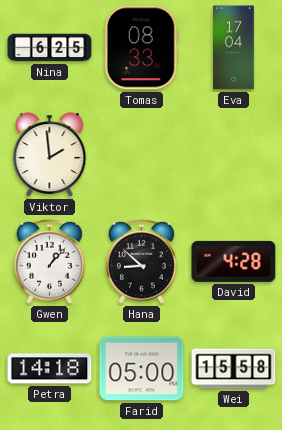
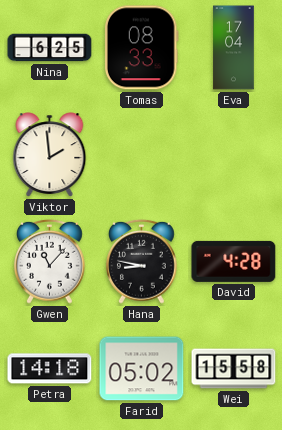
Gwen: 1:07 -> 11:07 (50, 261)
Hana: 8:52 -> 8:47 (142, 261)
Farid: 05:00 -> 05:02 (142, 369)
